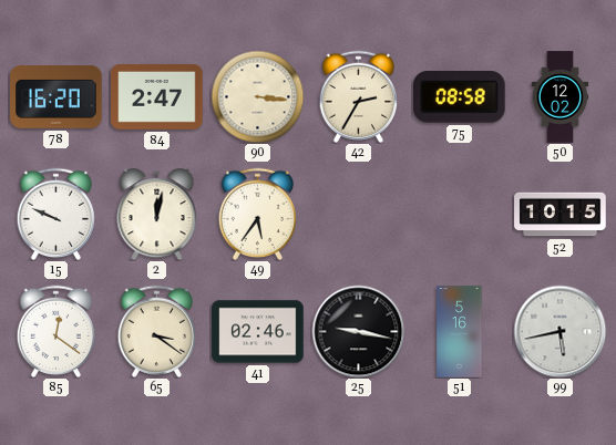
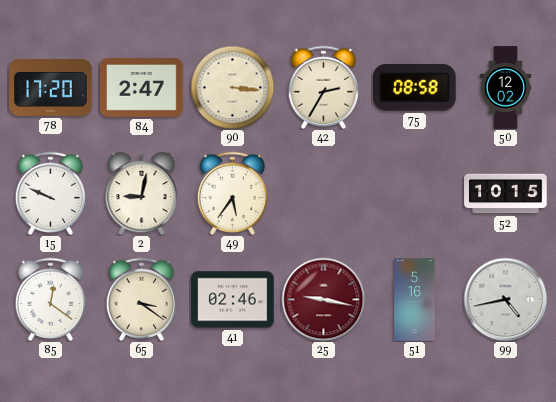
78: 16:20 -> 17:20 (51, 88)
2: 12:02 -> 9:02 (142, 194)
25 dial: black -> burgundy (323, 299)
99: 5:43 -> 4:43 (505, 299)
